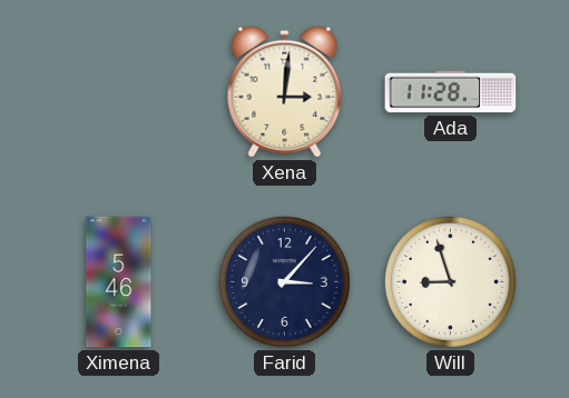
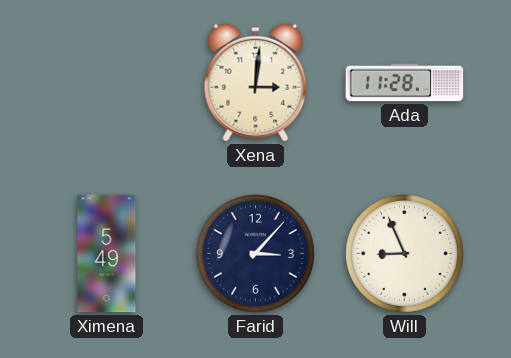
Ximena: 5:46 -> 5:49 (107, 254)
Will: 8:57 -> 8:56 (405, 254)
